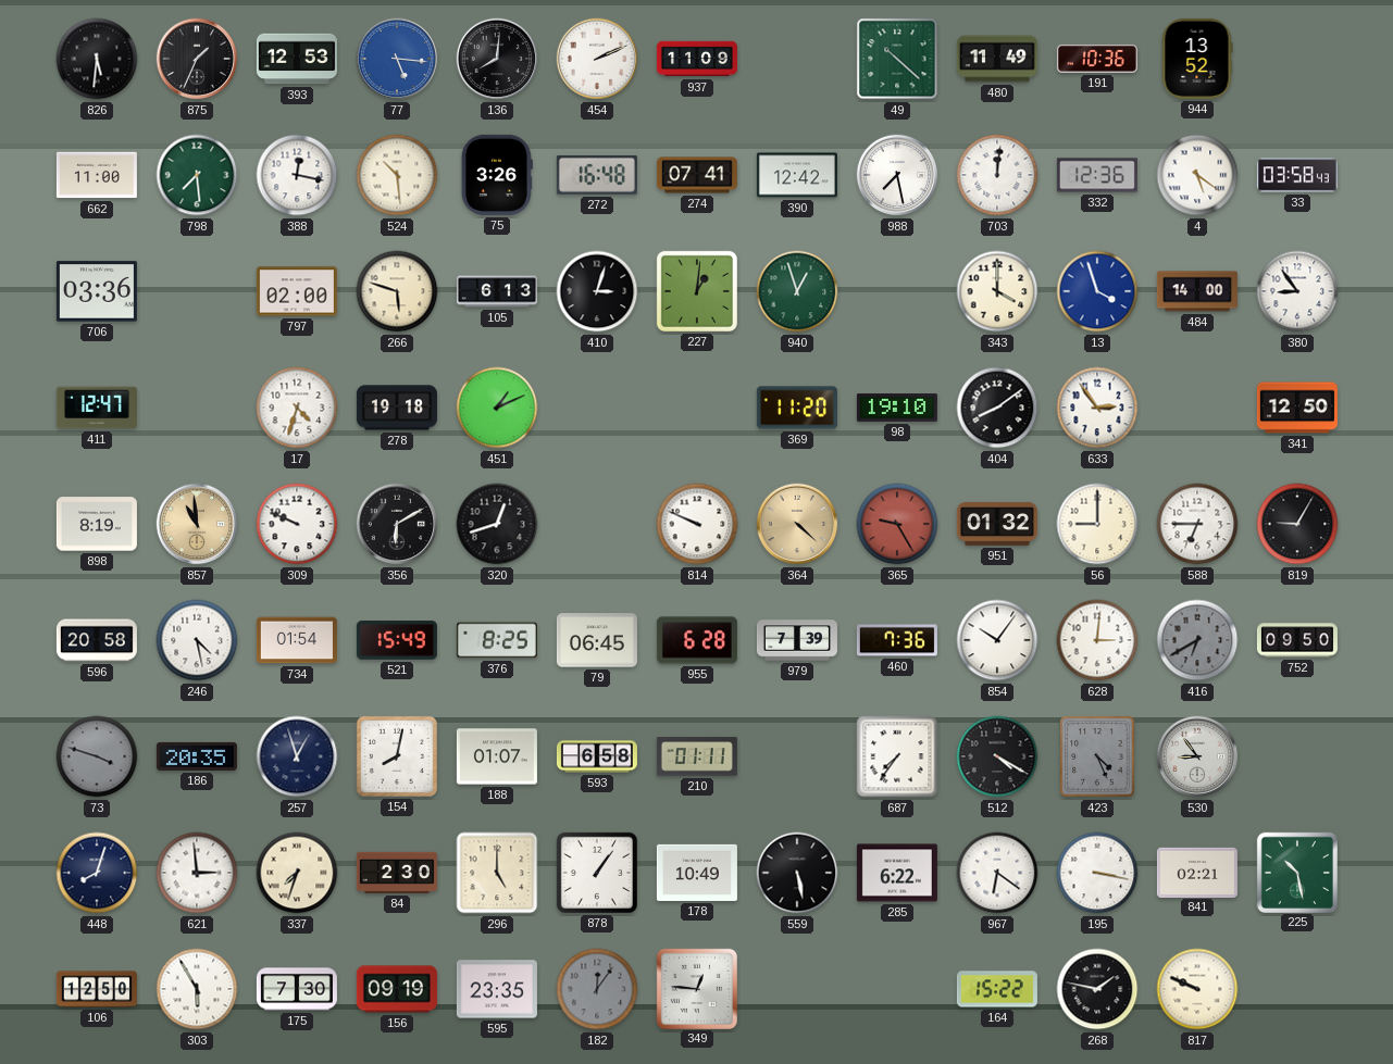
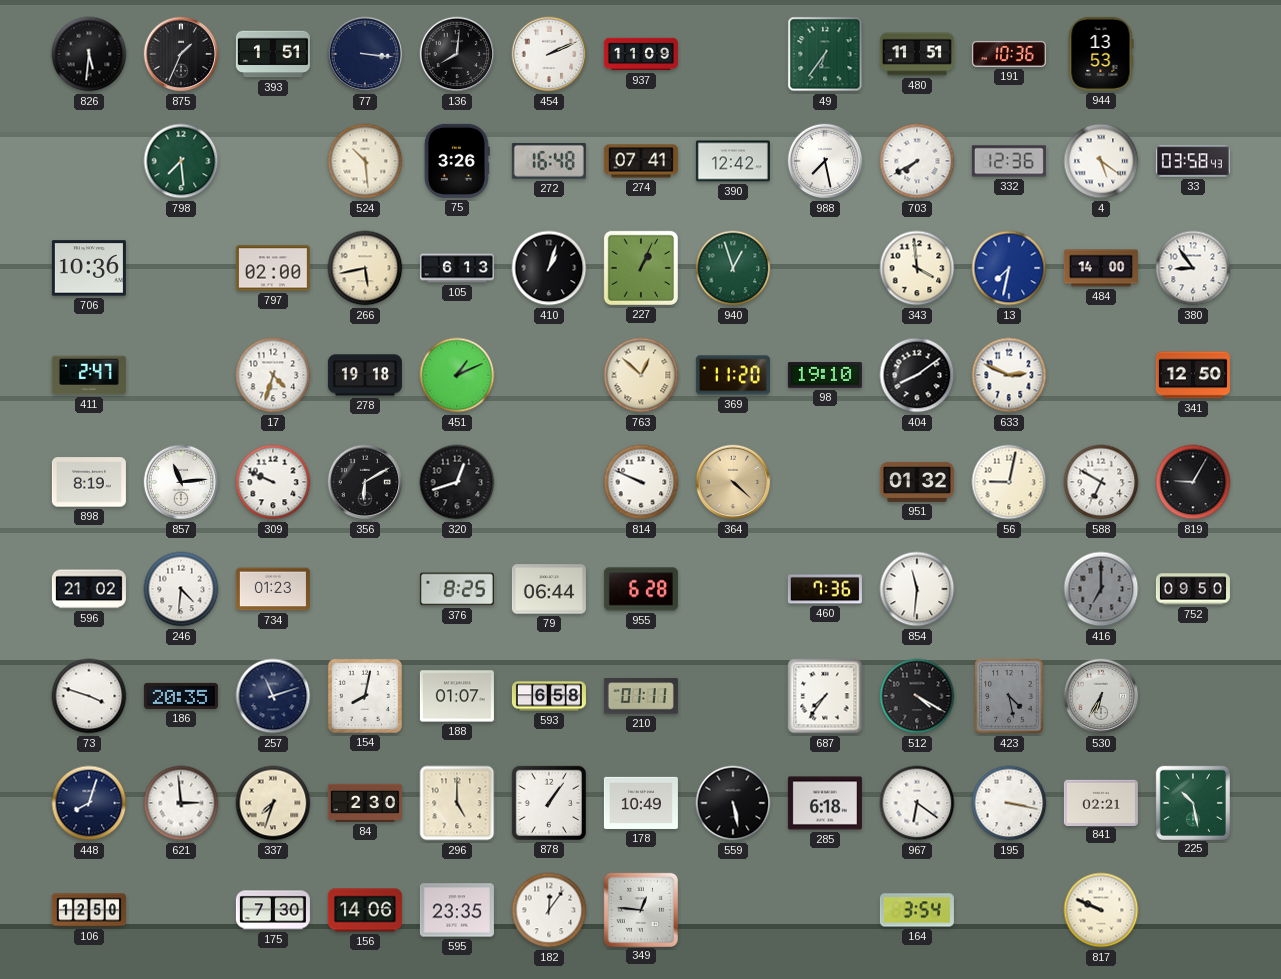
393: 12:53 -> 1:51 (273, 54)
77: 5:16 -> 3:16 (365, 54)
77 dial: blue -> navy (365, 54)
49: 10:22 -> 6:36 (825, 54)
480: 11:49 -> 11:51 (917, 54)
944: 13:52 -> 13:53 (1101, 54)
662: 11:00 -> none (97, 175)
388: 12:17 -> none (297, 175)
703: 12:01 -> 7:40 (917, 161)
706: 03:36 -> 10:36 (89, 268)
266: 5:48 -> 5:43 (365, 268)
410: 3:03 -> 1:03 (549, 268)
227: 1:01 -> 1:04 (641, 268)
343: 4:00 -> 3:59 (917, 268)
13: 3:57 -> 7:32 (1009, 268)
411: 12:47 -> 2:47 (89, 375)
763: none -> 12:52 (641, 375)
633: 2:54 -> 2:49 (1009, 375)
857: 10:59 -> 11:14 (181, 482)
857 dial: champagne -> white (181, 482)
365: 9:25 -> none (897, 524)
56: 9:00 -> 9:02 (1009, 482)
588: 6:45 -> 6:50 (1101, 482)
596: 20:58 -> 21:02 (89, 589)
246: 4:28 -> 4:31 (181, 589)
734: 01:54 -> 01:23 (273, 589)
521: 15:49 -> none (397, 640)
79: 06:45 -> 06:44 (549, 589)
979: 7:39 -> none (797, 640)
854: 10:06 -> 11:31 (917, 589)
628: 3:01 -> none (1097, 640)
416: 6:40 -> 7:00 (1101, 589)
73 dial: grey -> white (89, 696)
257: 12:57 -> 11:12 (273, 696)
423: 4:26 -> 4:28 (1009, 696)
530: 8:54 -> 6:35 (1101, 696)
285: 6:22 -> 6:18 (825, 803)
303: 5:55 -> none (197, 989)
156: 09:19 -> 14:06 (365, 910)
182 dial: grey -> white (549, 910)
164: 15:22 -> 3:54 (917, 910)
268: 1:47 -> none (1097, 989)
